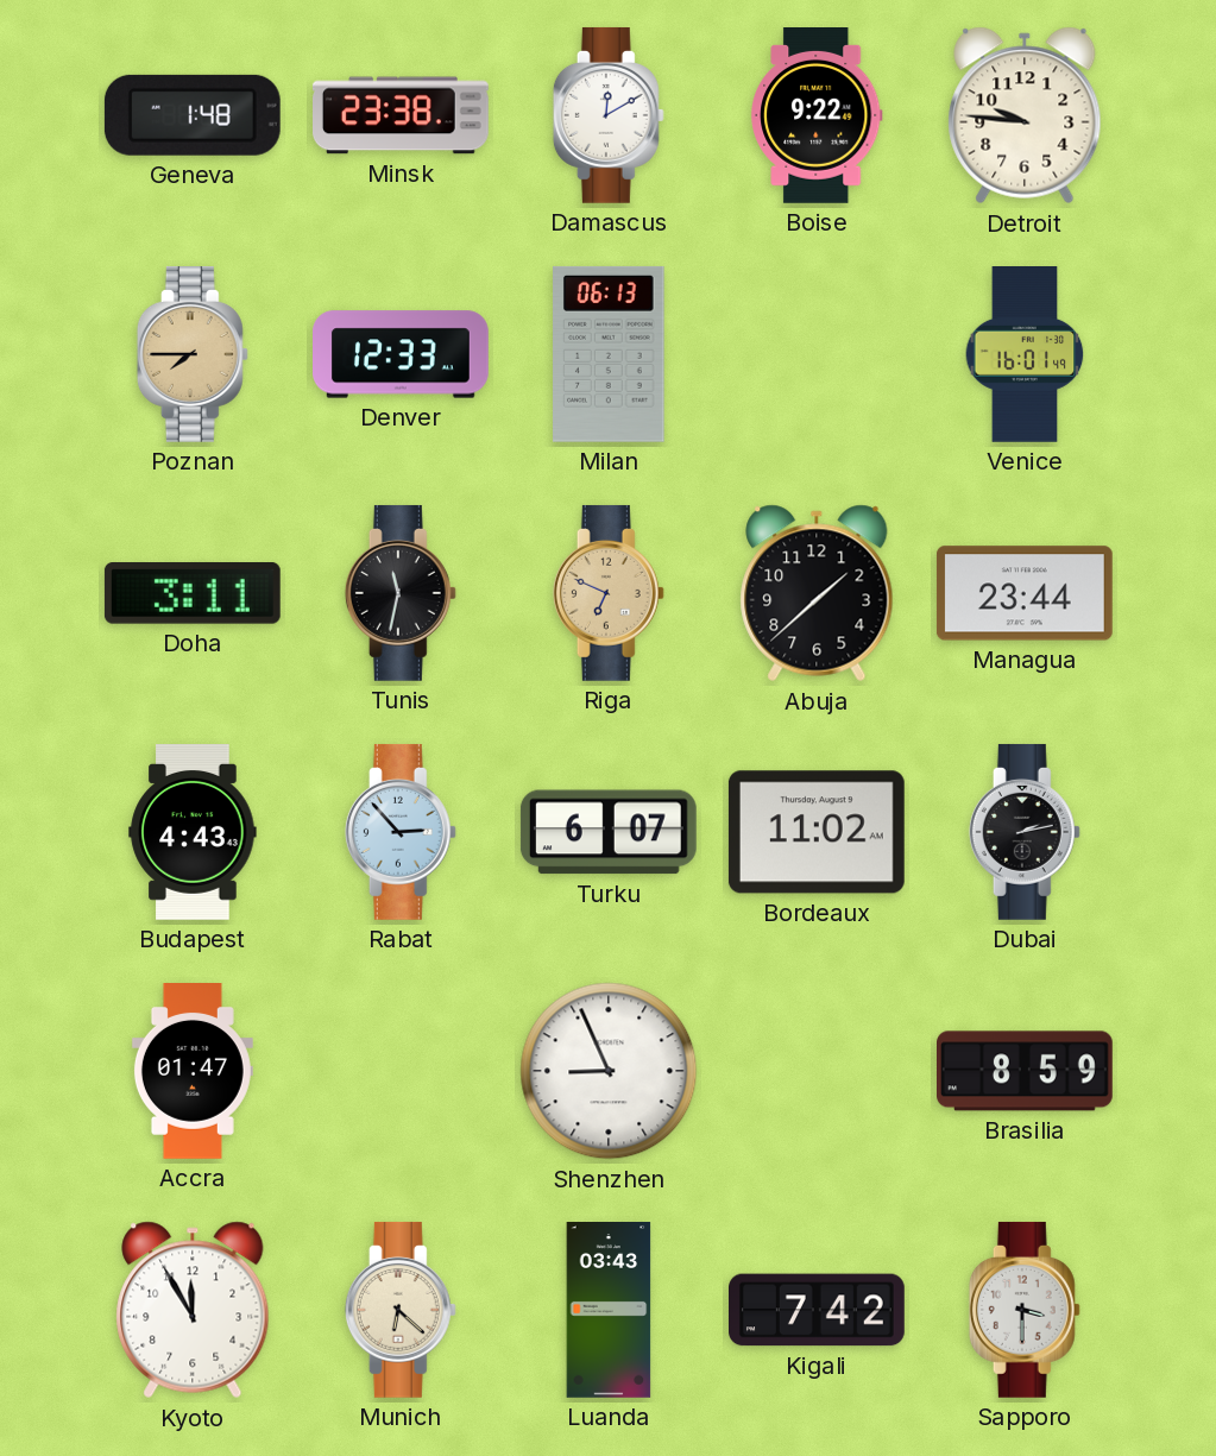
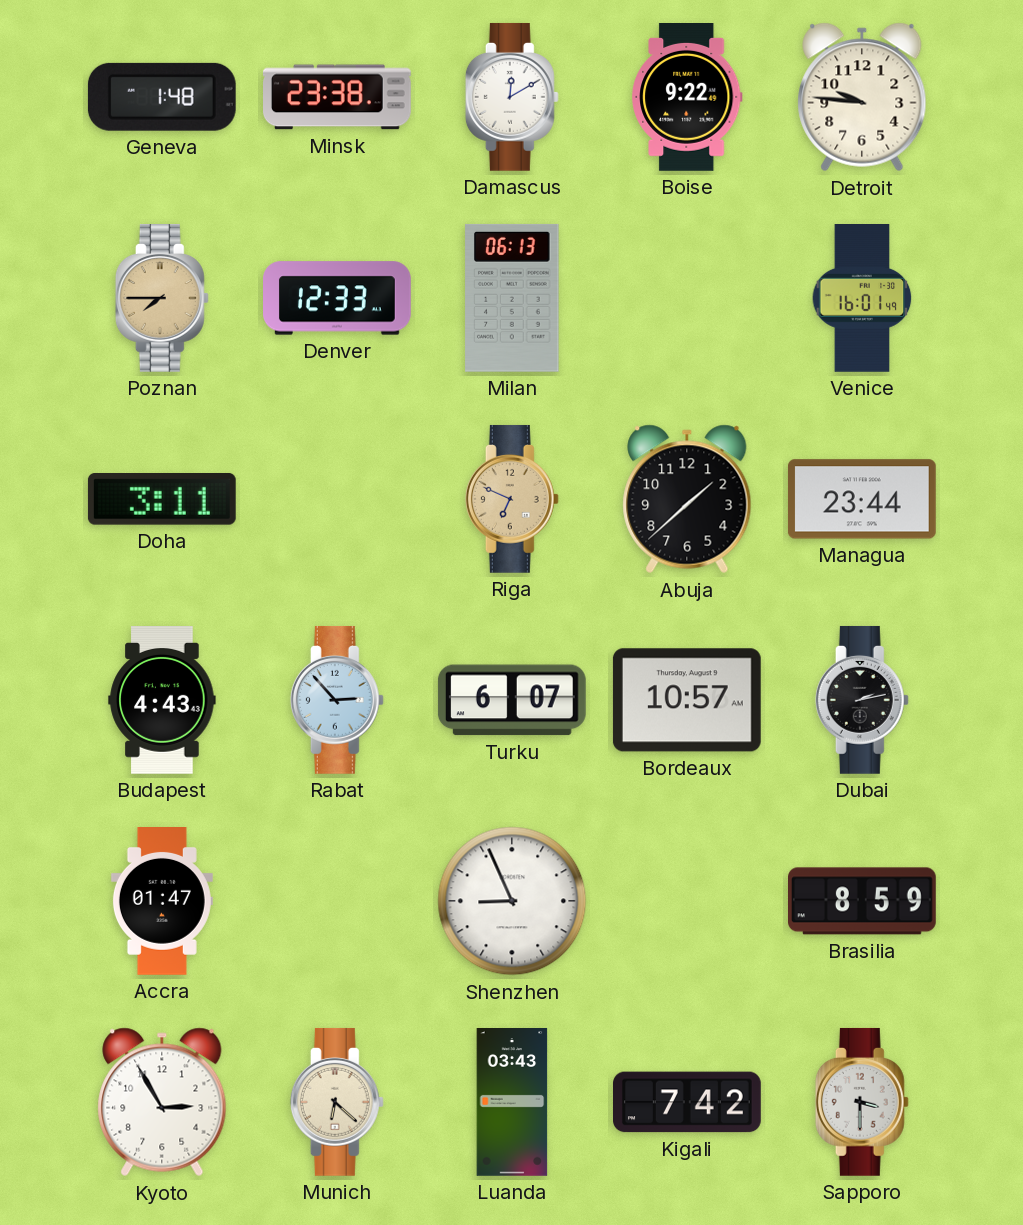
Tunis: 11:32 -> none (401, 593)
Bordeaux: 11:02 -> 10:57 (687, 700)
Kyoto: 11:55 -> 2:55 (162, 1102)
